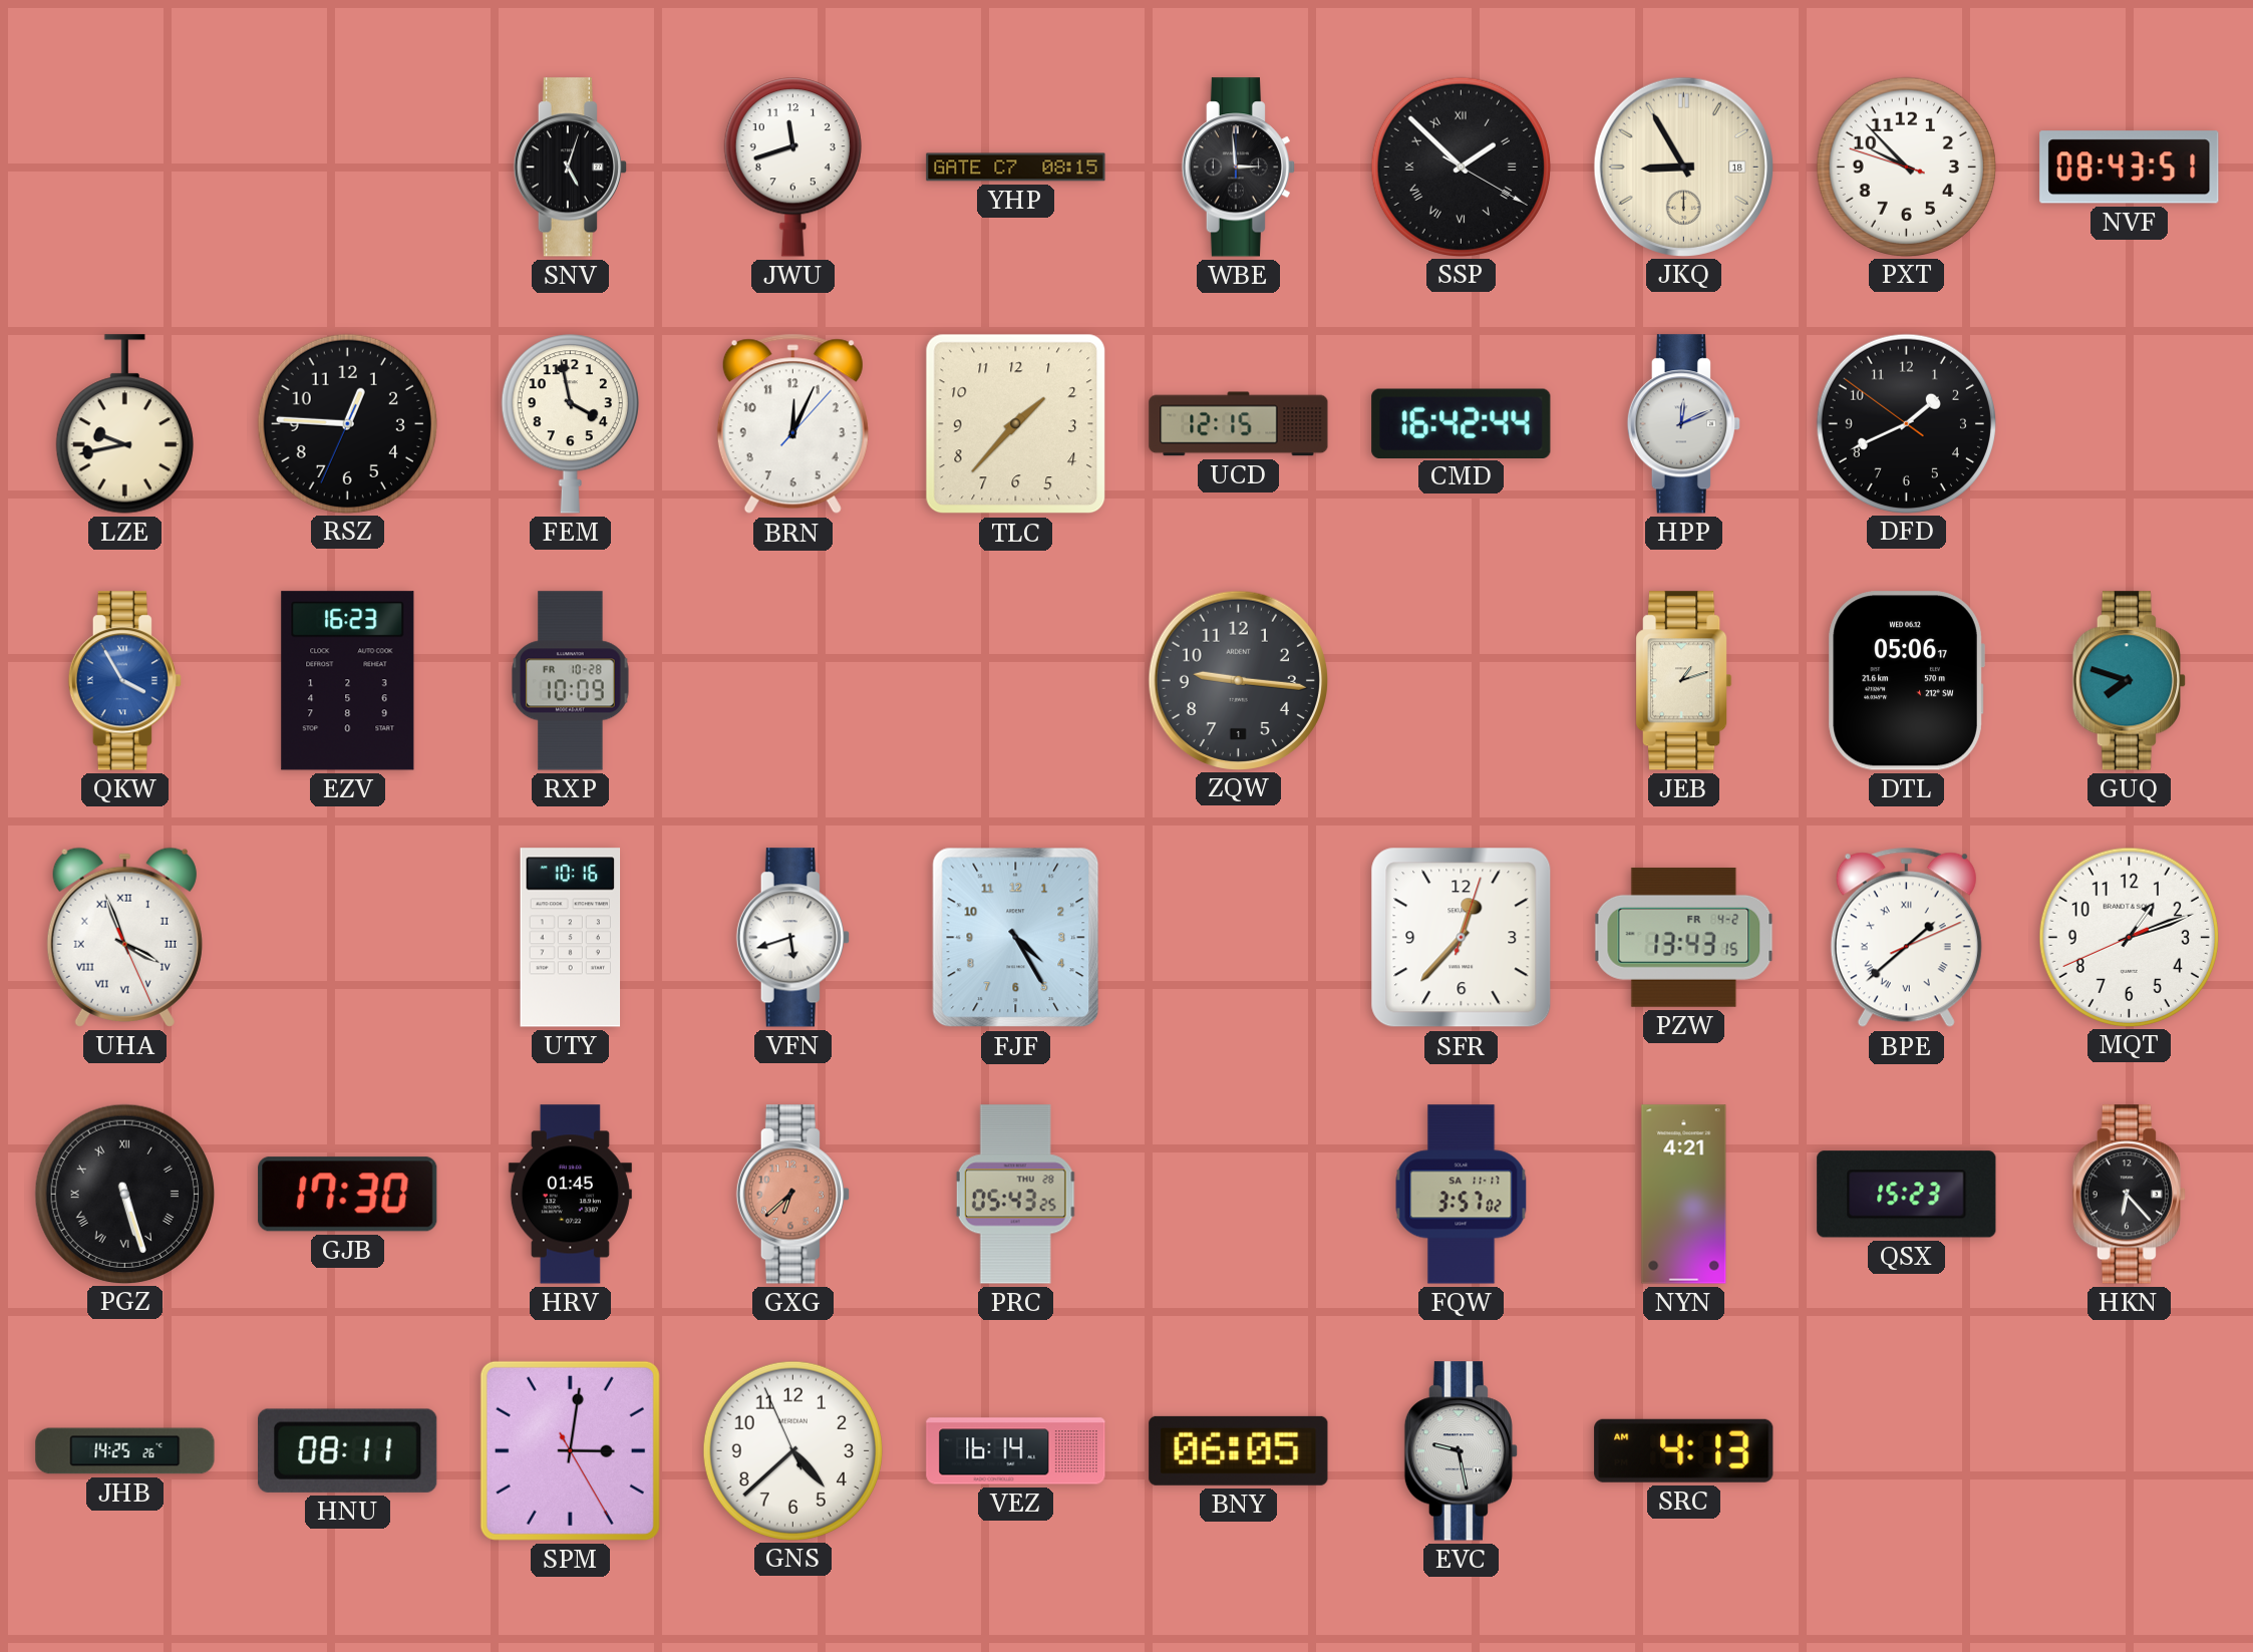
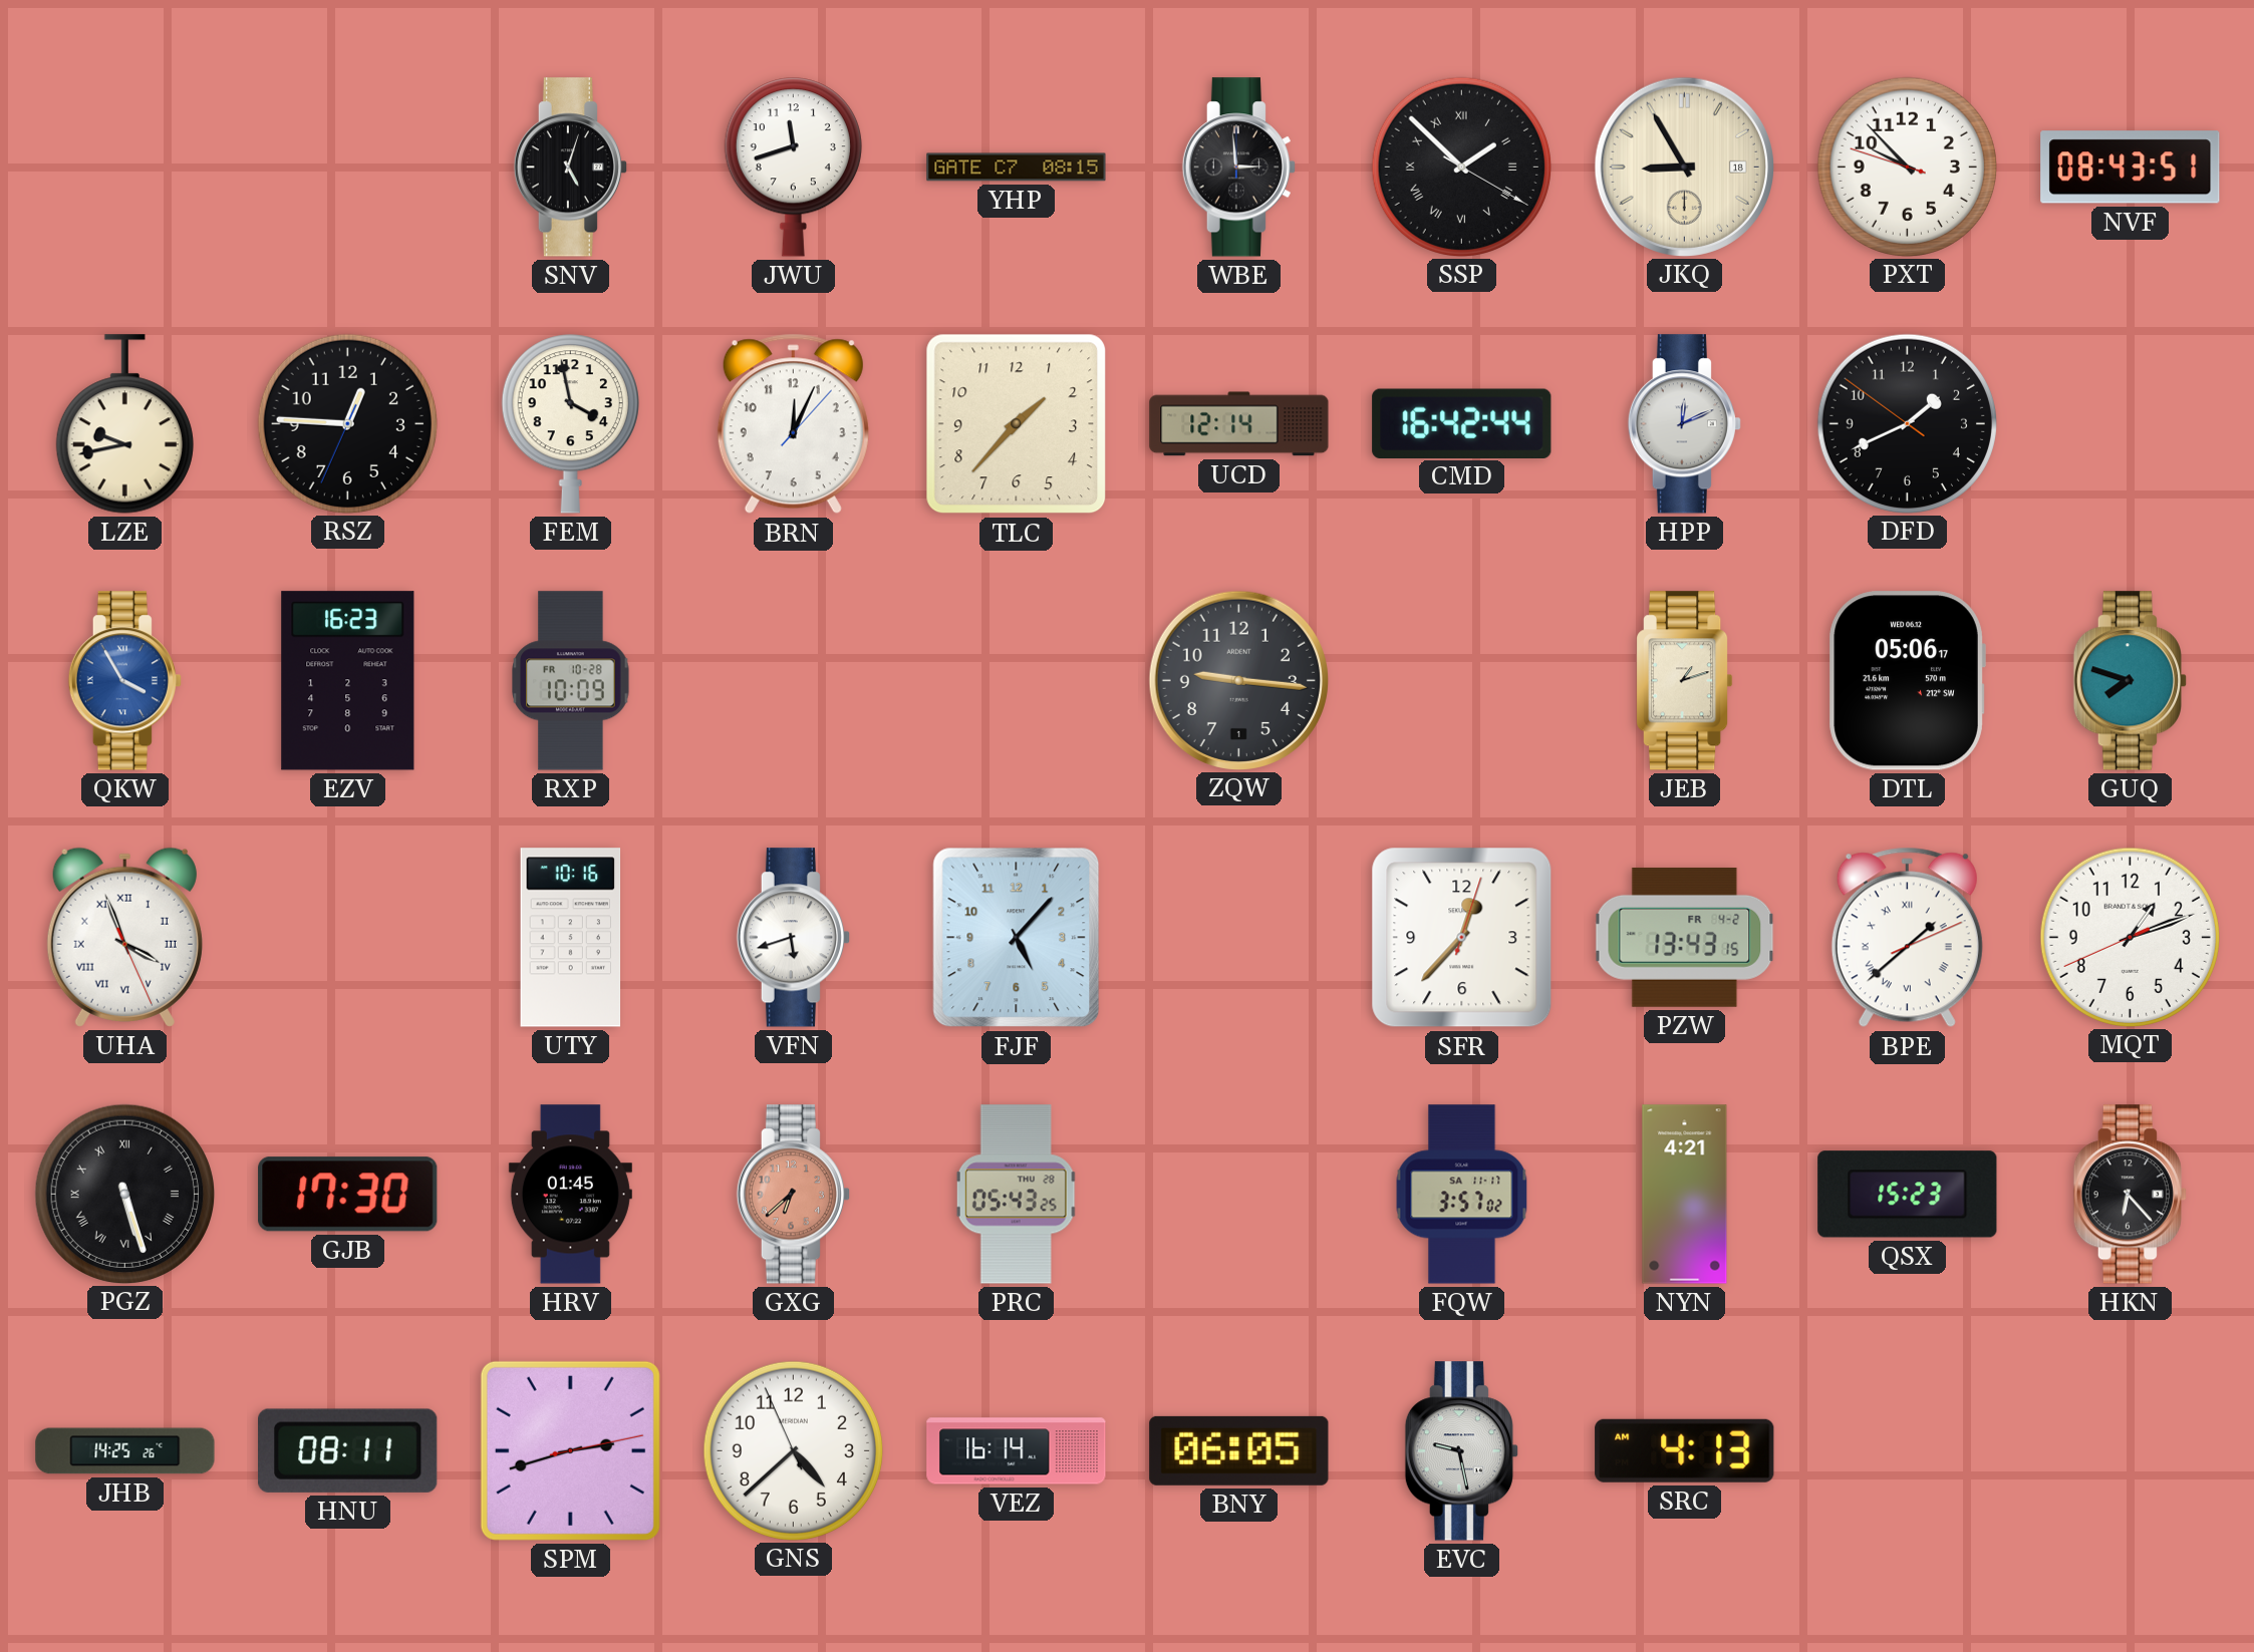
UCD: 12:15 -> 12:14 (1239, 424)
FJF: 4:25 -> 5:07 (1017, 938)
SPM: 3:01 -> 2:42 (570, 1450)
